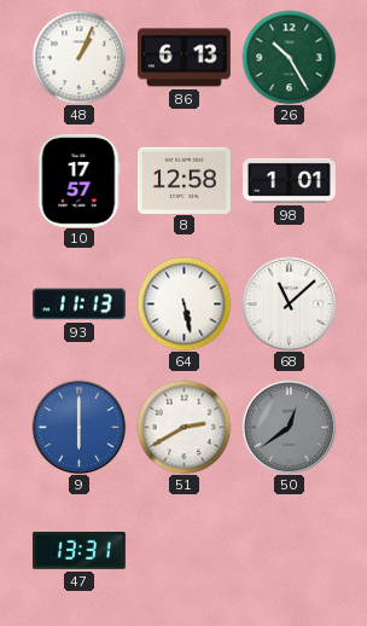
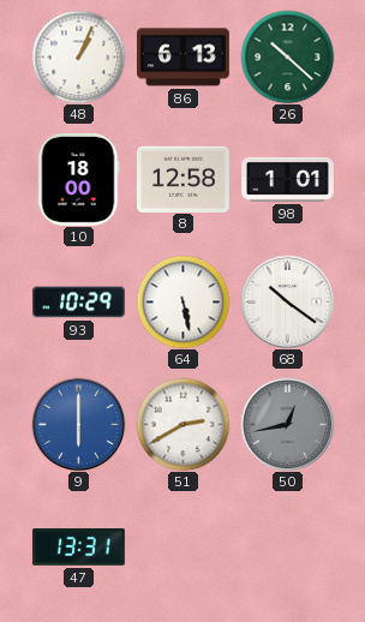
26: 10:25 -> 10:22 (287, 56)
10: 17:57 -> 18:00 (79, 179)
93: 11:13 -> 10:29 (78, 303)
68: 11:08 -> 10:21 (287, 301)
50: 12:39 -> 12:43 (287, 424)
